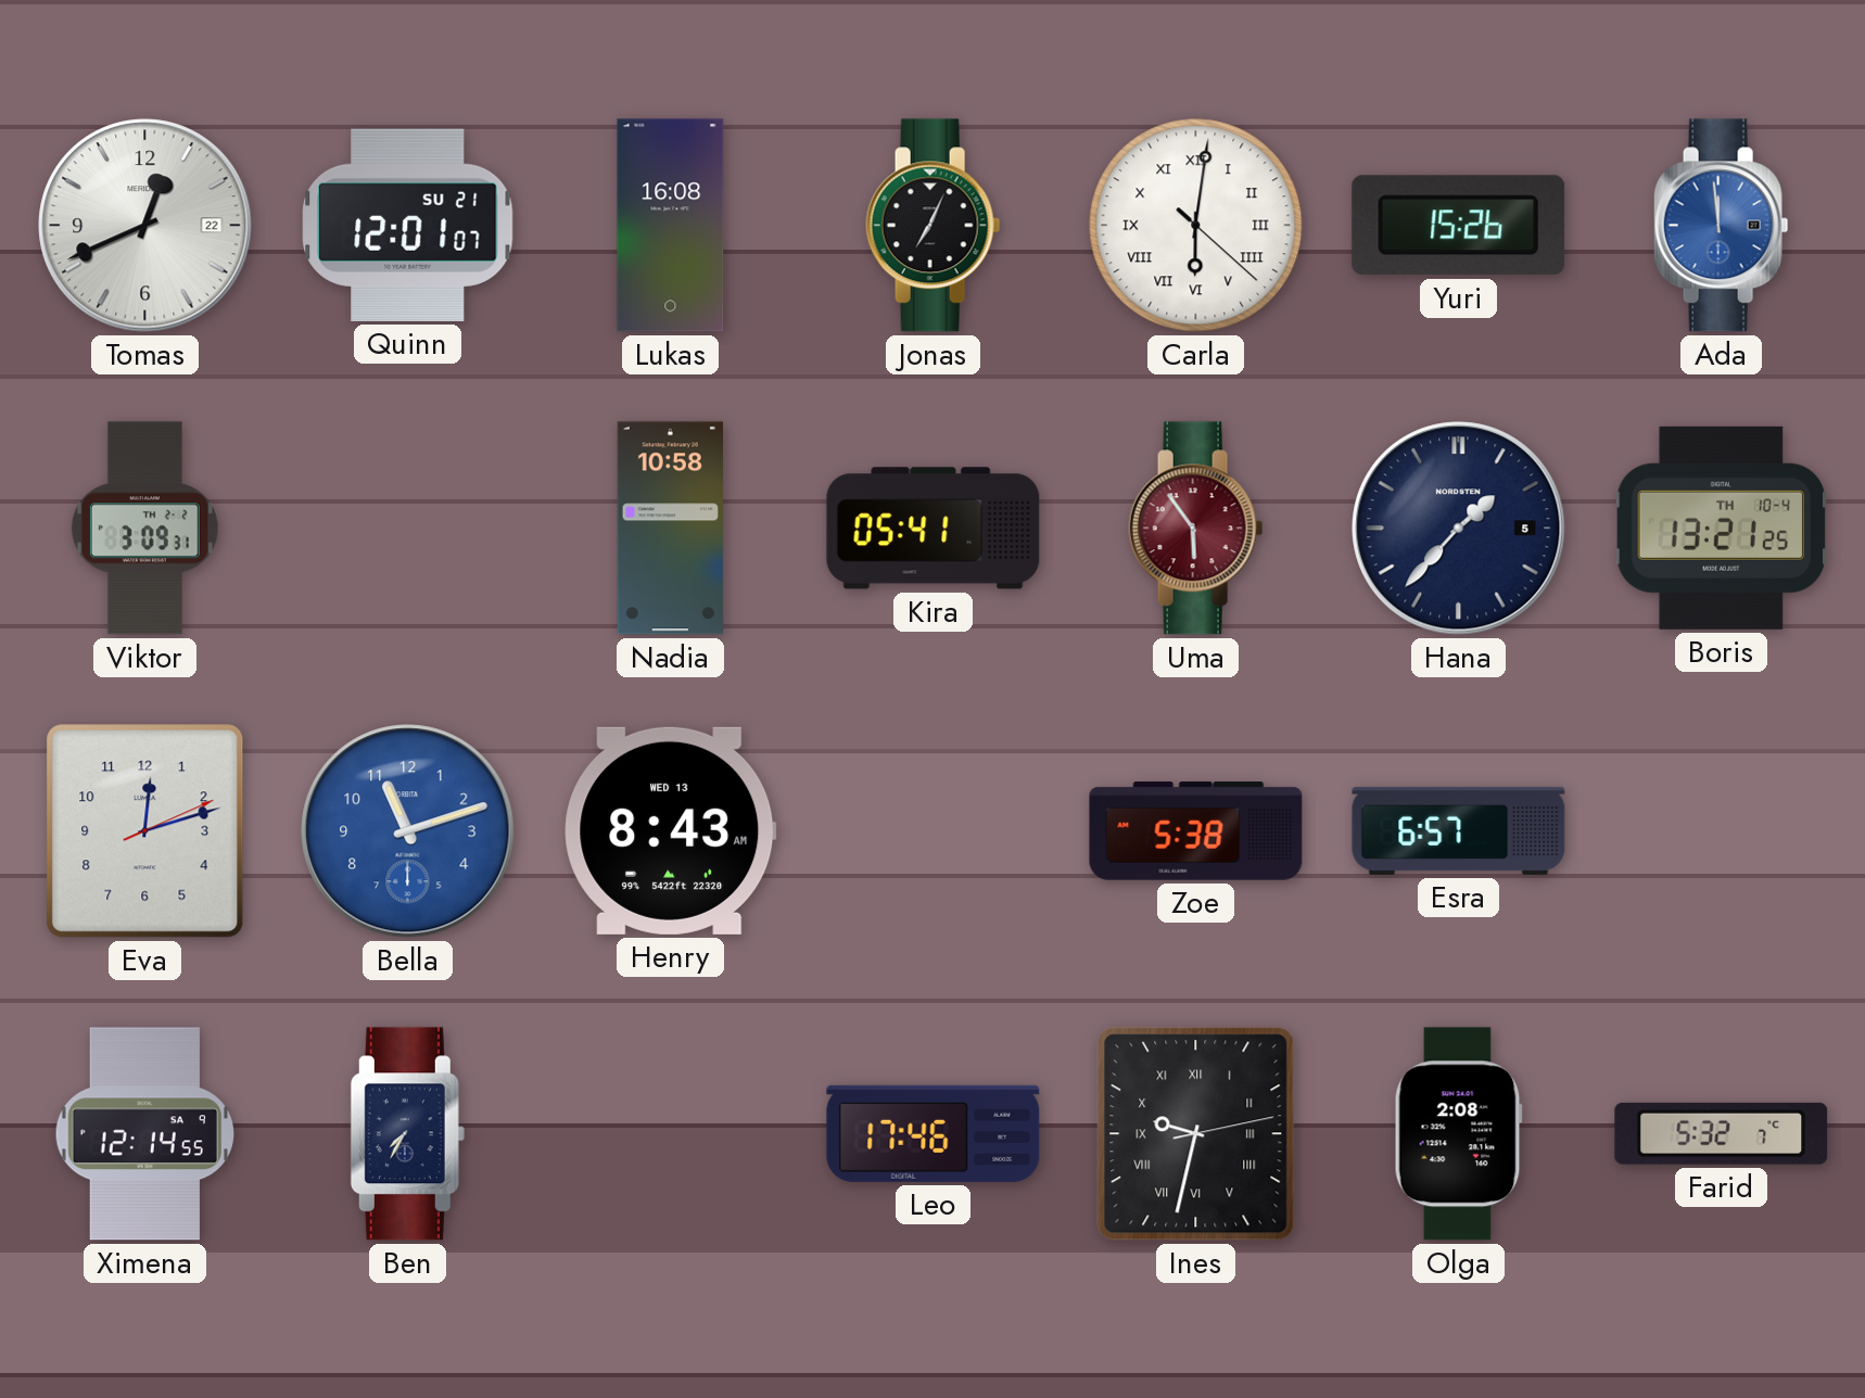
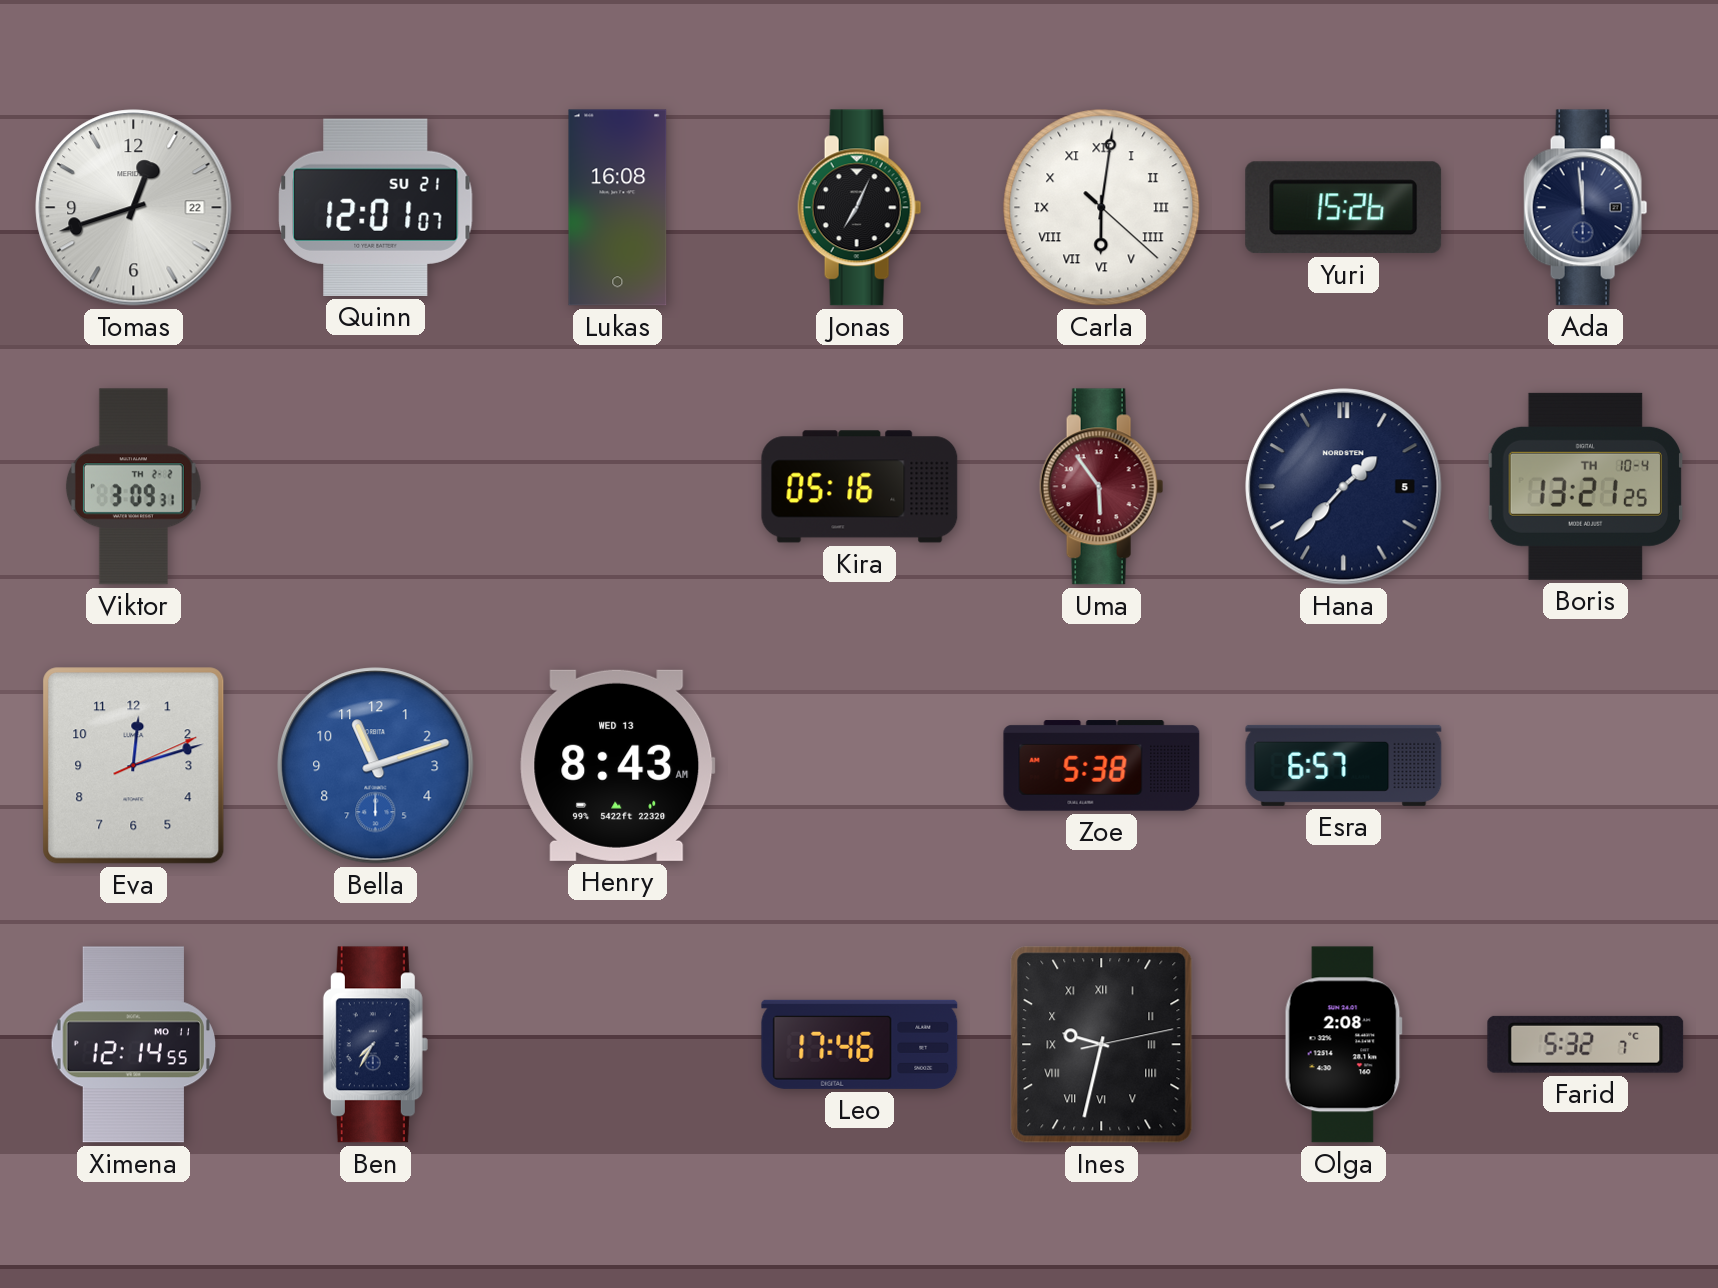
Tomas: 12:41 -> 12:42 (134, 208)
Ada dial: blue -> navy (1586, 208)
Nadia: 10:58 -> none (670, 529)
Kira: 05:41 -> 05:16 (860, 487)
Ximena date: SA 9 -> MO 11 (133, 1045)
